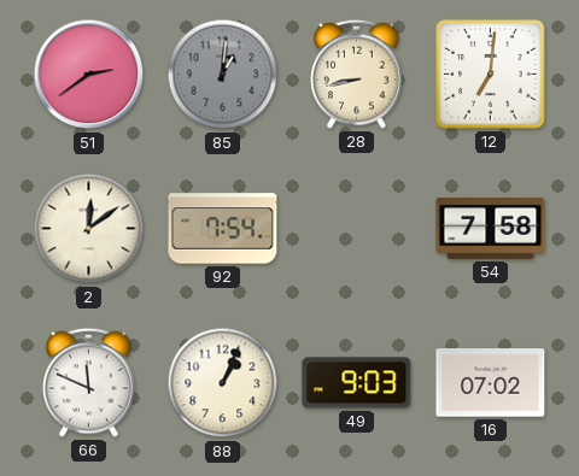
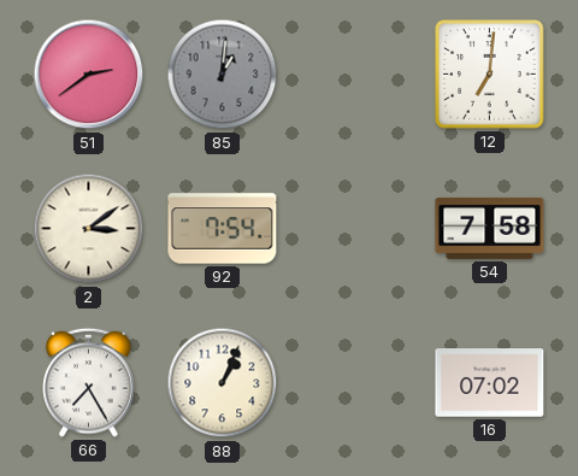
28: 8:43 -> none (357, 74)
2: 12:09 -> 3:09 (89, 229)
66: 11:49 -> 7:25 (89, 382)
49: 9:03 -> none (357, 383)
